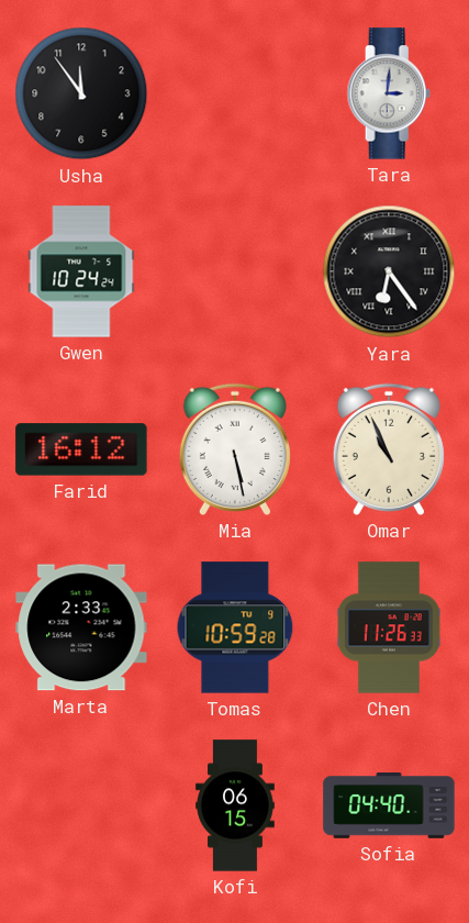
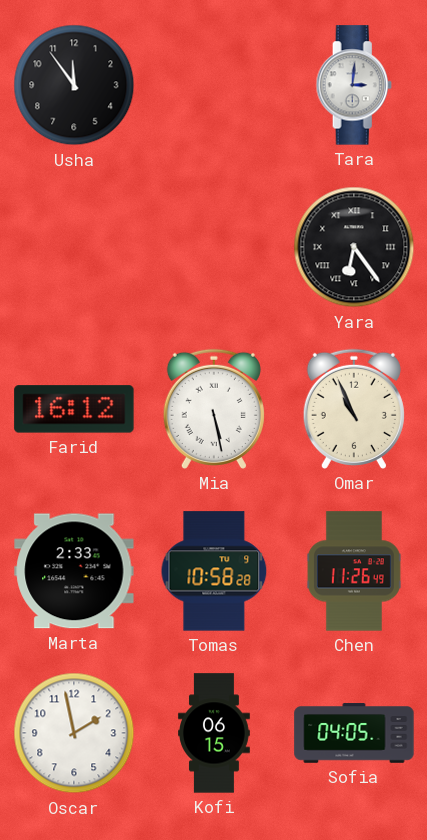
Gwen: 10:24 -> none (81, 271)
Tomas: 10:59 -> 10:58 (214, 571)
Chen: 11:26:33 -> 11:26:49 (354, 571)
Oscar: none -> 1:58 (74, 733)
Sofia: 04:40 -> 04:05 (354, 733)
